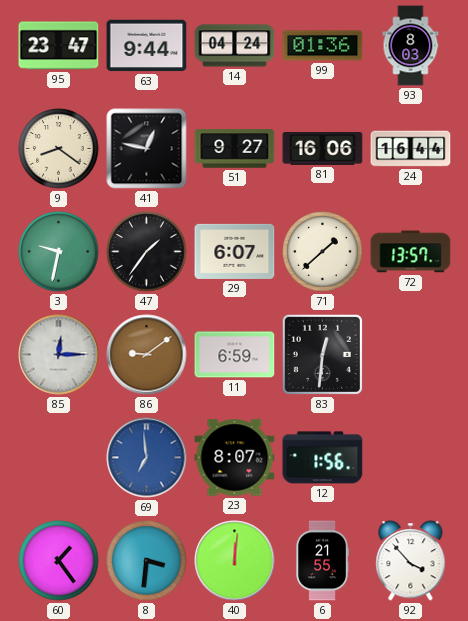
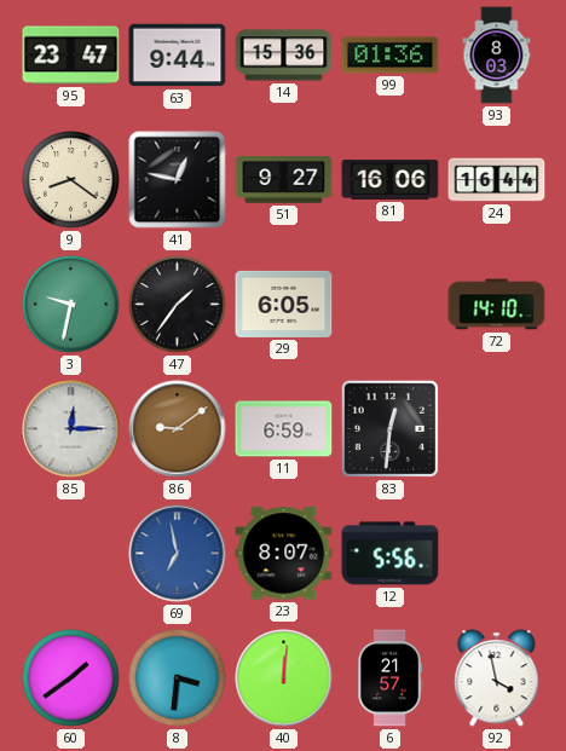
14: 04:24 -> 15:36 (284, 56)
29: 6:07 -> 6:05 (284, 304)
71: 1:38 -> none (323, 252)
72: 13:57 -> 14:10 (497, 305)
69: 6:59 -> 6:58 (178, 554)
12: 1:56 -> 5:56 (391, 554)
60: 1:24 -> 1:39 (71, 678)
6: 21:55 -> 21:57 (389, 678)
92: 3:53 -> 3:58 (497, 678)
